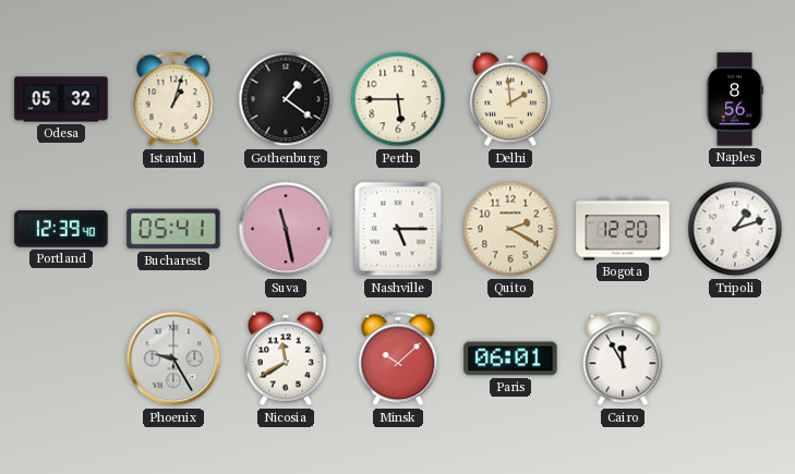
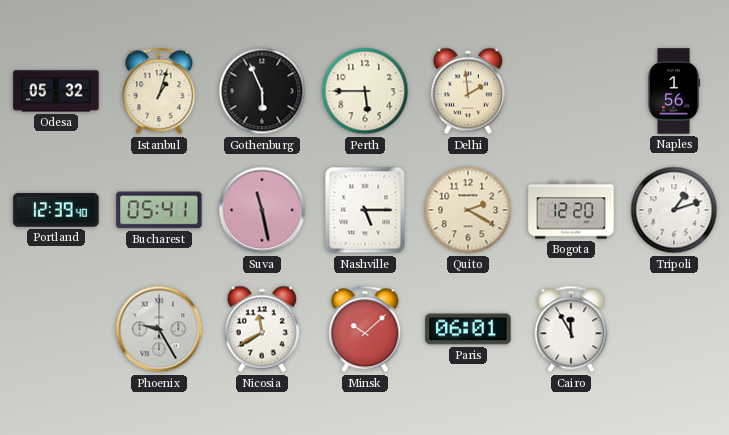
Gothenburg: 1:21 -> 5:56 (262, 91)
Naples: 8:56 -> 1:56 (674, 91)
